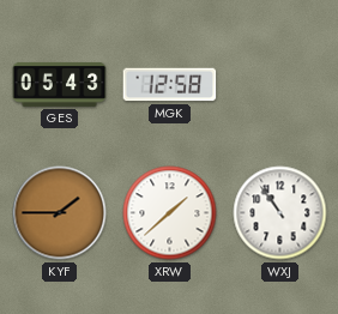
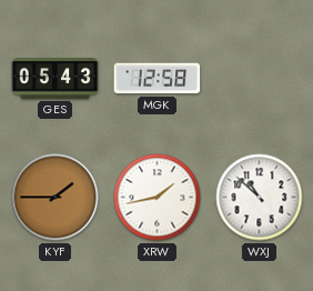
XRW: 1:38 -> 1:43 (158, 198)
WXJ: 10:54 -> 10:52 (260, 198)
